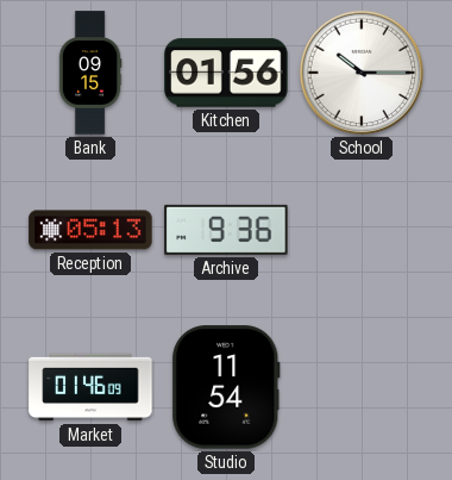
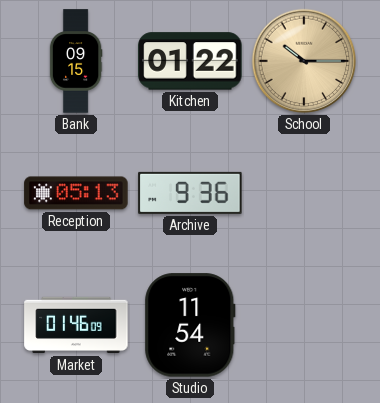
Kitchen: 01:56 -> 01:22 (190, 61)
School dial: white -> champagne (304, 61)
